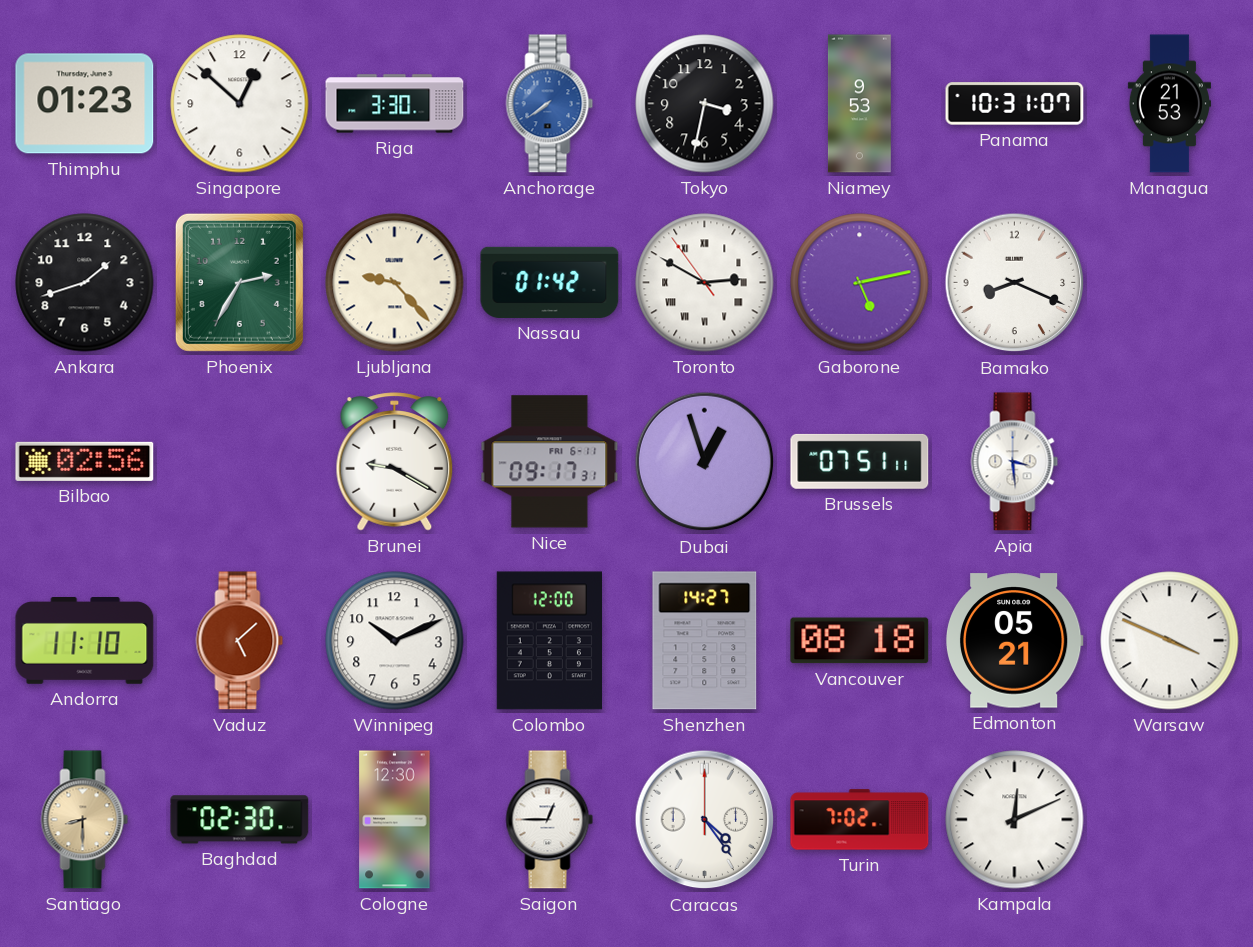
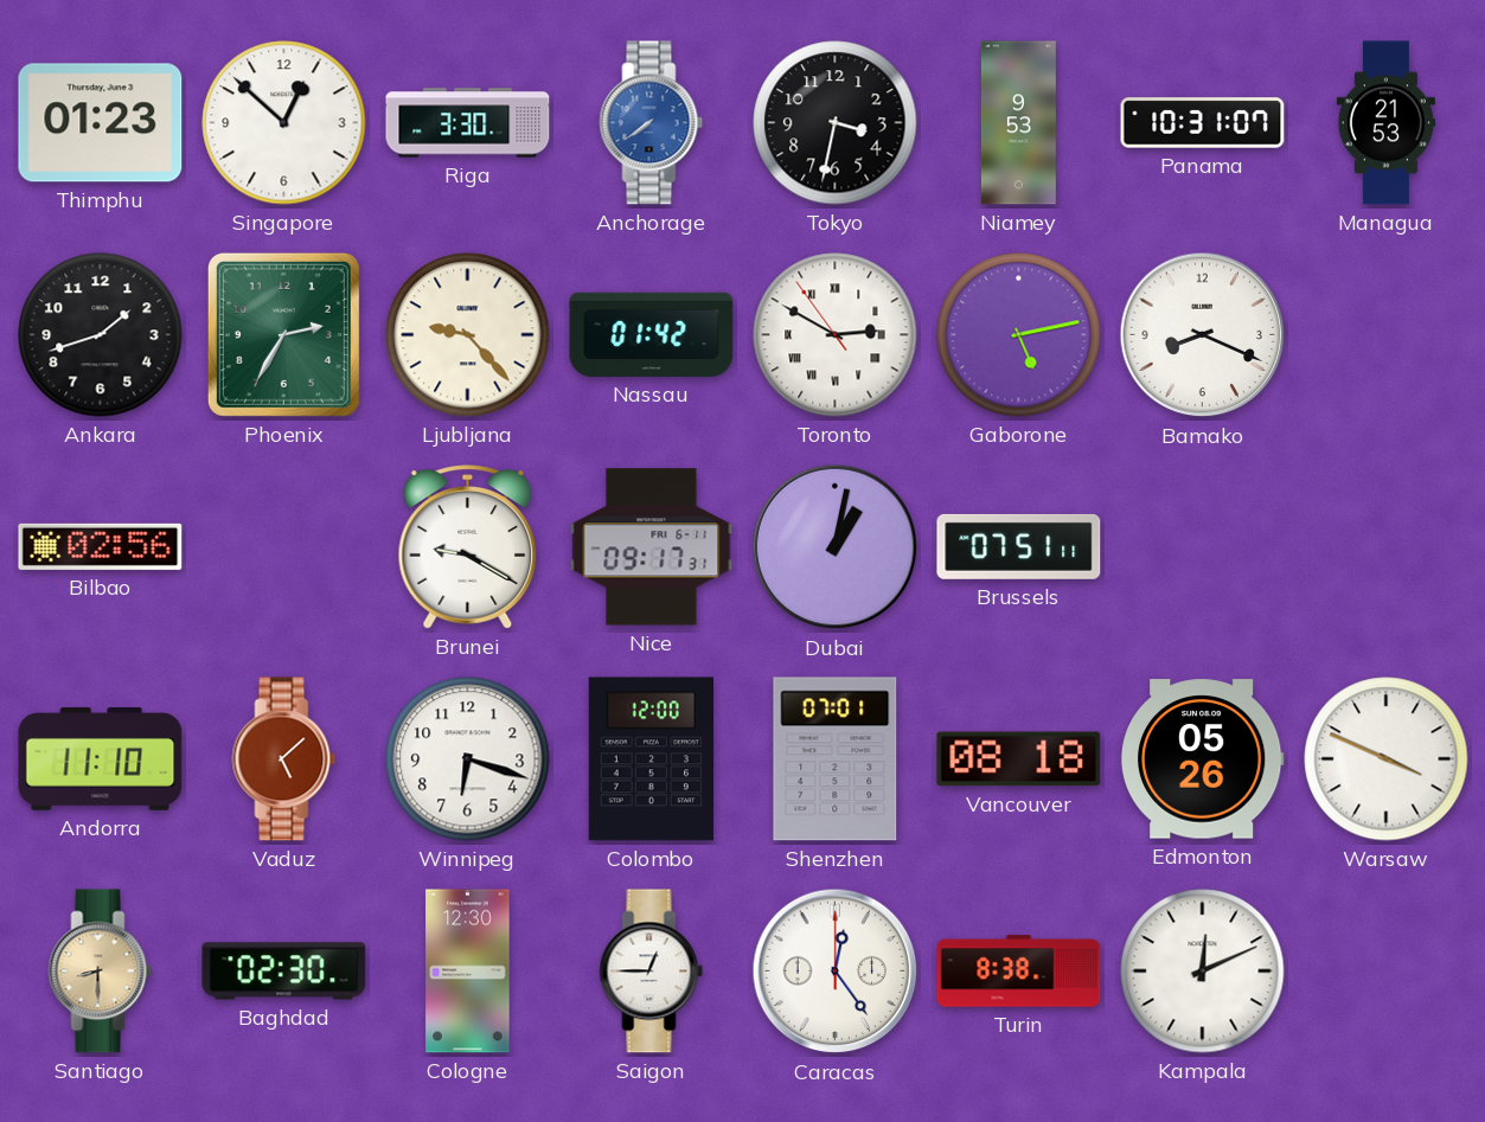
Dubai: 12:57 -> 1:02 (836, 547)
Apia: 3:29 -> none (1015, 462)
Winnipeg: 10:11 -> 6:18 (468, 759)
Shenzhen: 14:27 -> 07:01 (836, 759)
Edmonton: 05:21 -> 05:26 (1202, 759)
Caracas: 4:24 -> 12:24 (836, 972)
Turin: 7:02 -> 8:38 (1019, 972)
